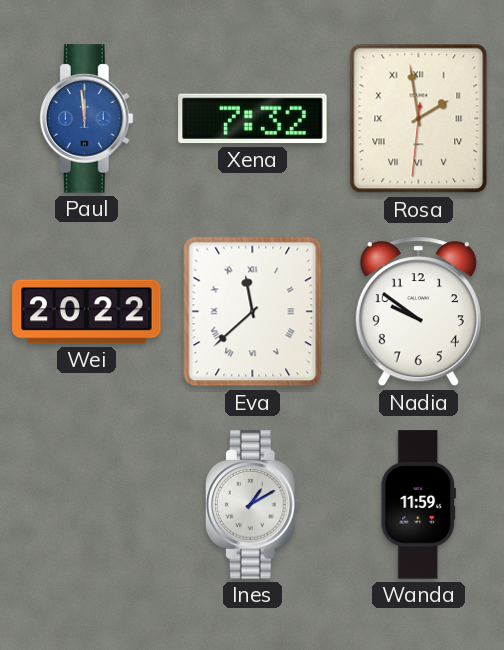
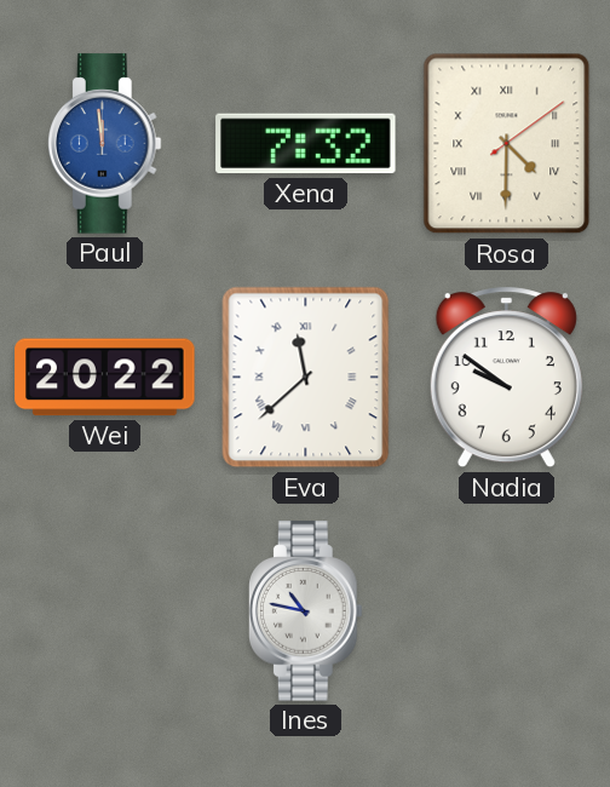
Rosa: 1:58 -> 4:30 (507, 144)
Ines: 1:10 -> 10:47 (305, 611)
Wanda: 11:59 -> none (418, 505)
